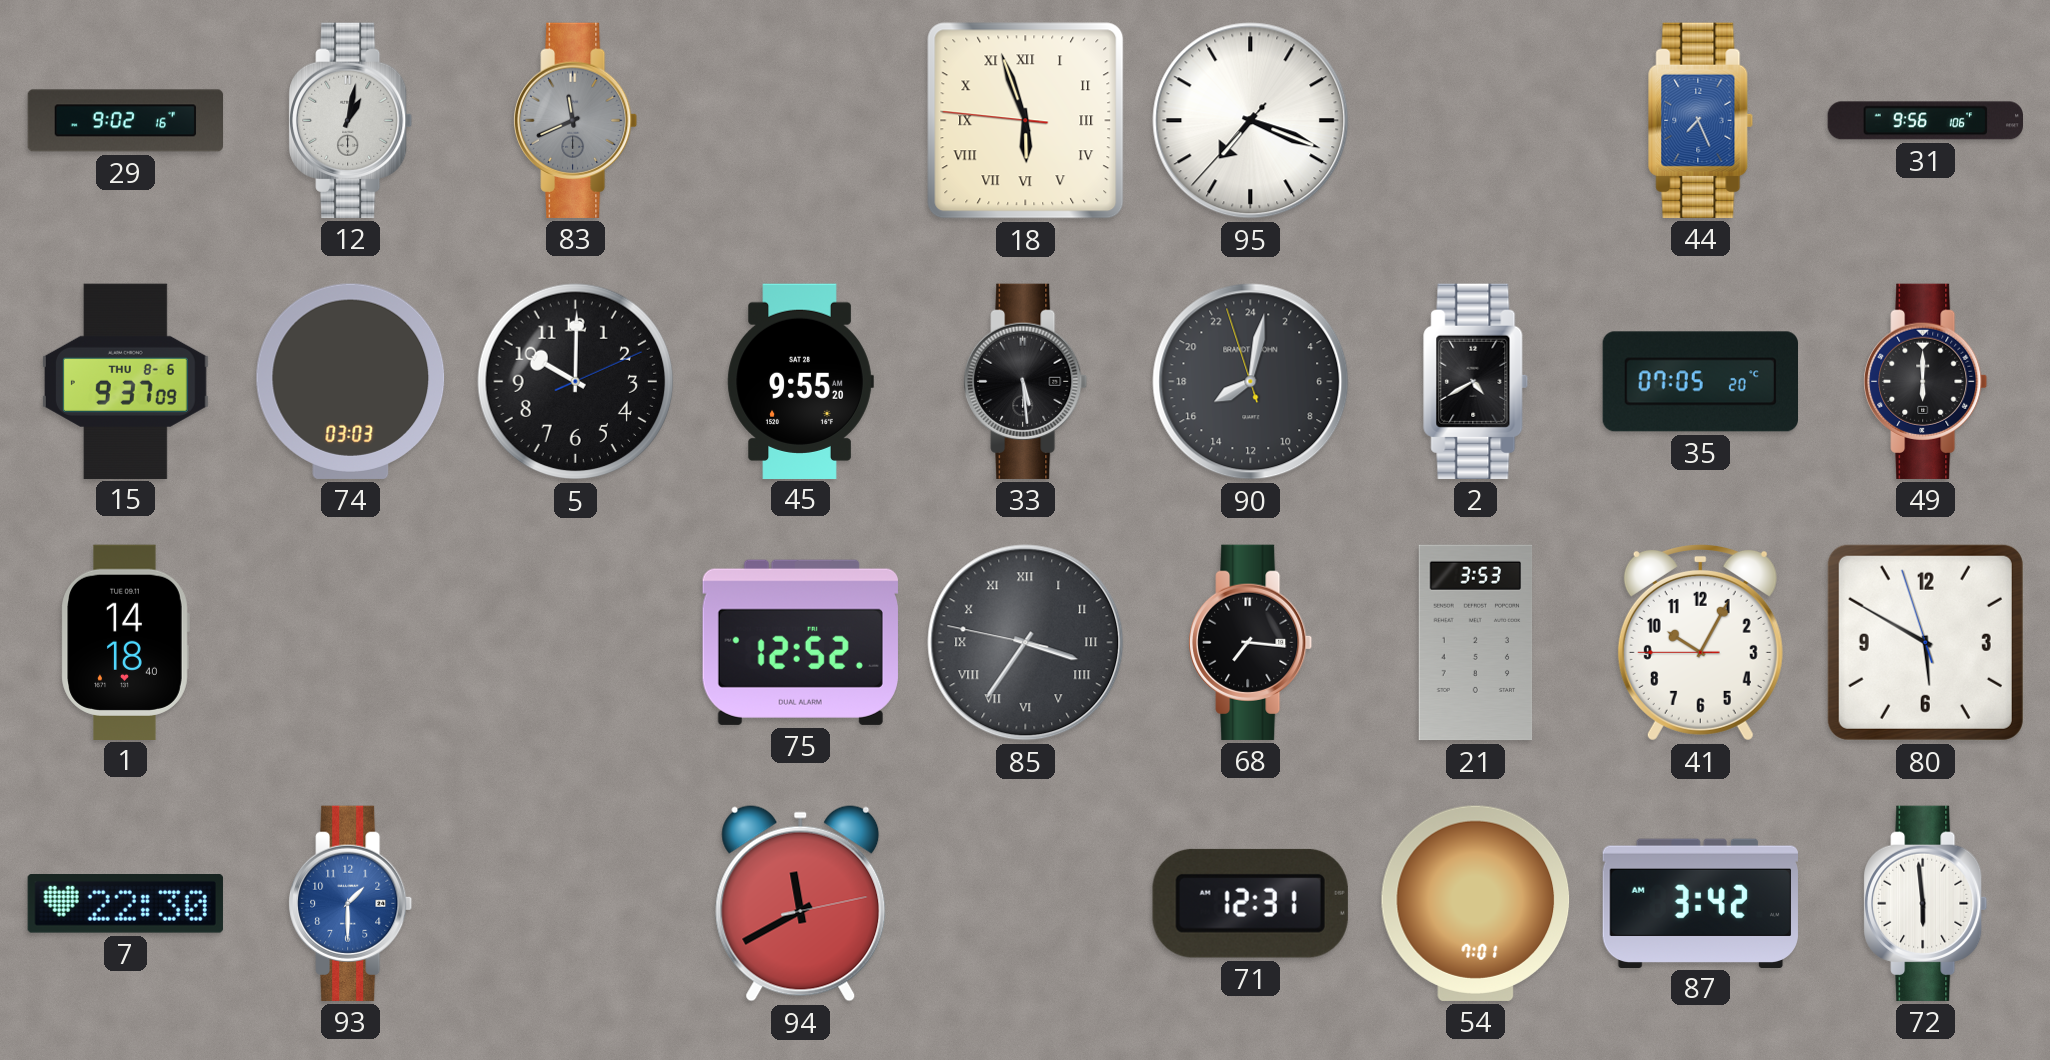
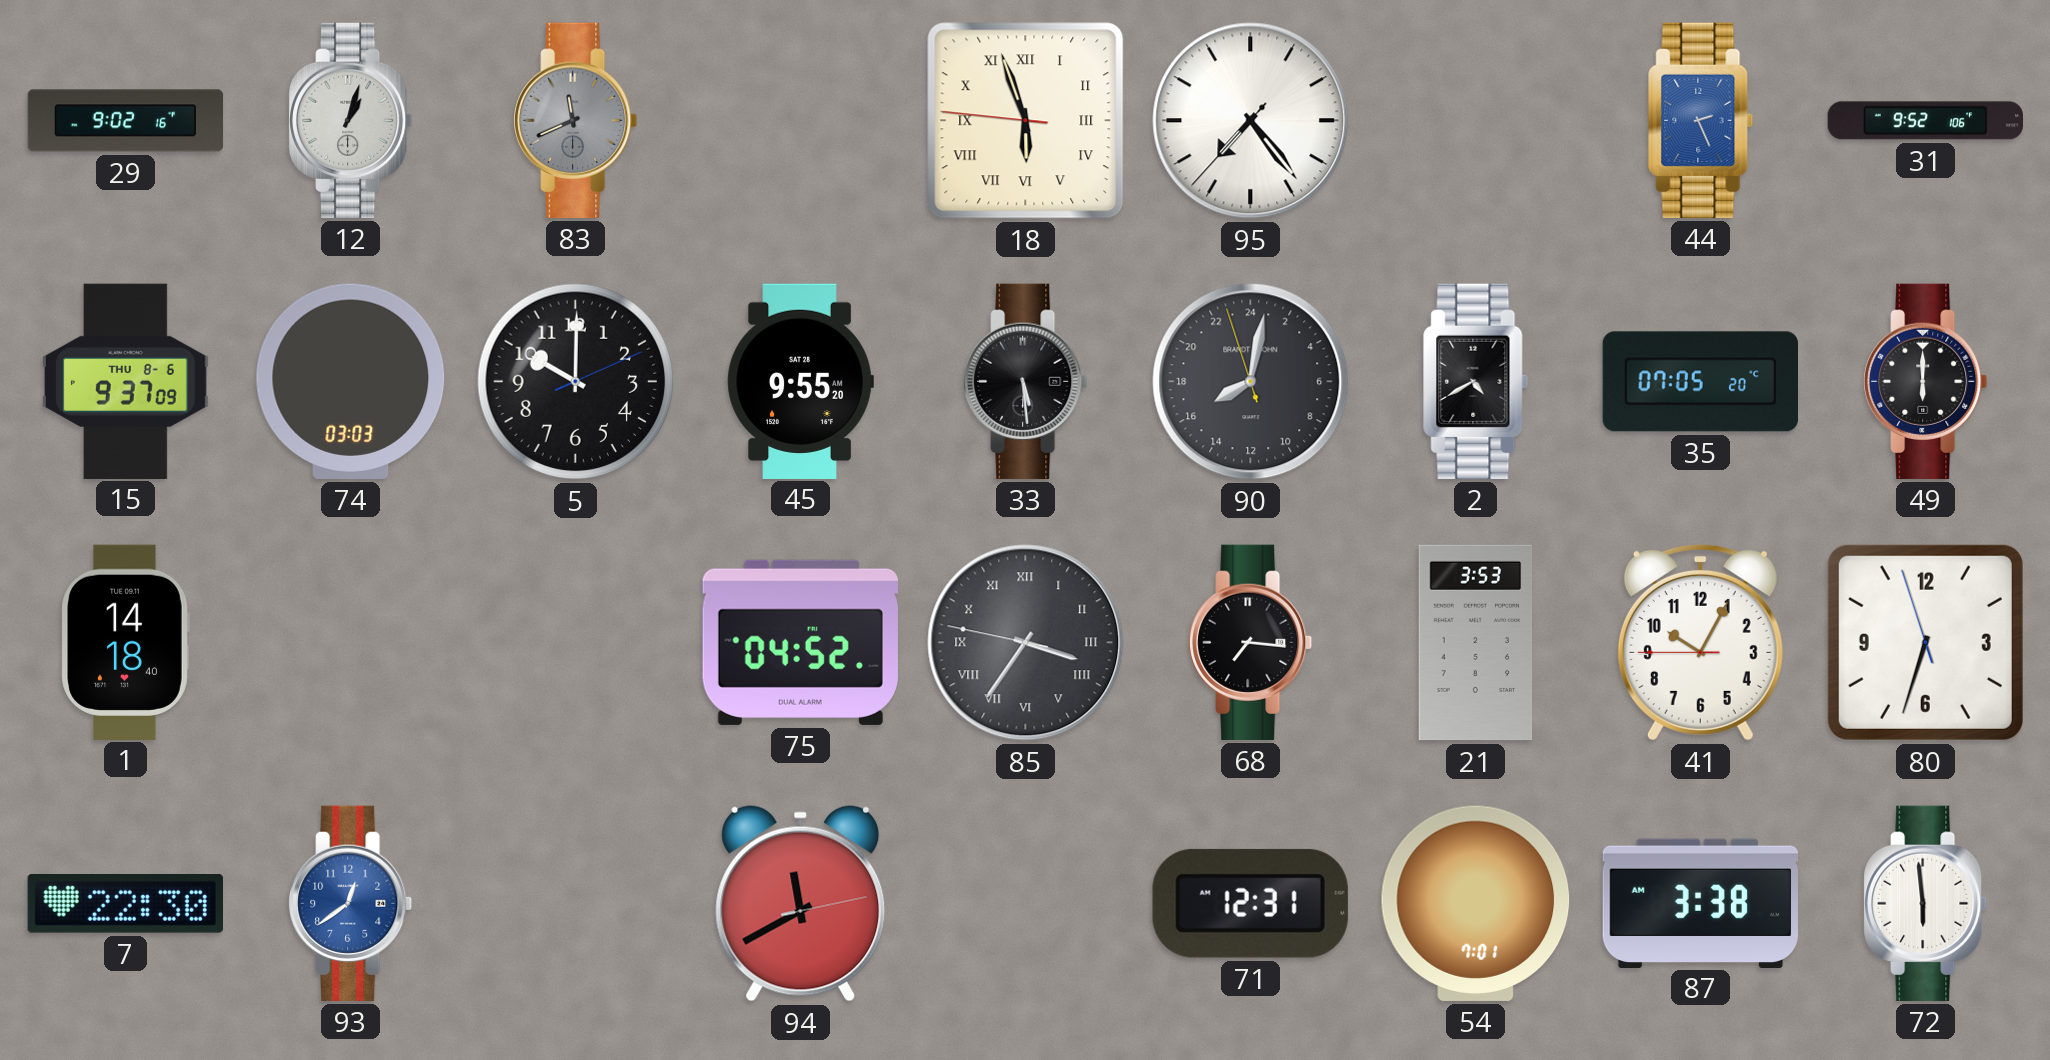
12: 1:02 -> 1:03 (351, 120)
95: 7:18 -> 7:23 (1251, 121)
44: 7:26 -> 2:26 (1700, 120)
31: 9:56 -> 9:52 (1925, 121)
75: 12:52 -> 04:52 (800, 642)
80: 5:49 -> 6:32 (1925, 642)
93: 1:30 -> 12:39 (351, 903)
87: 3:42 -> 3:38 (1700, 903)
